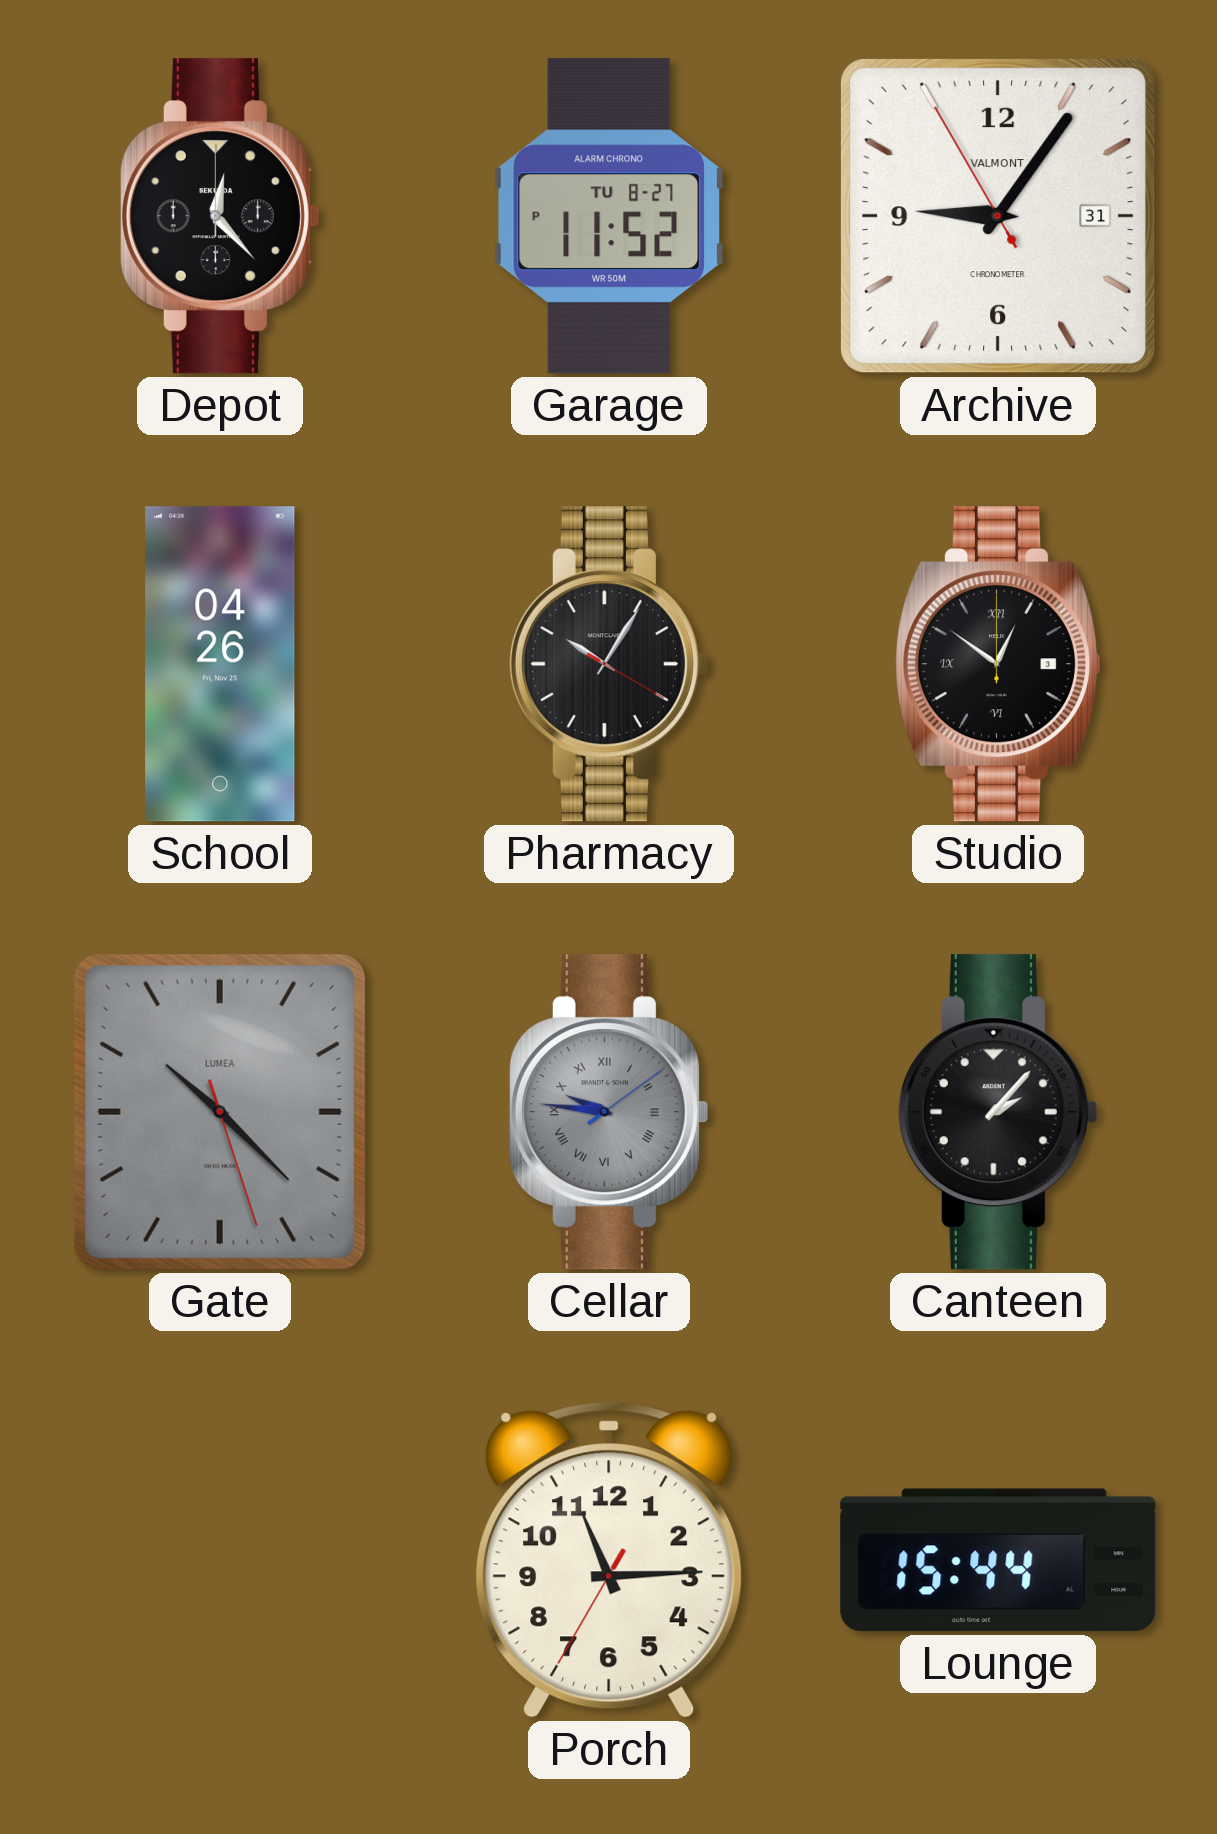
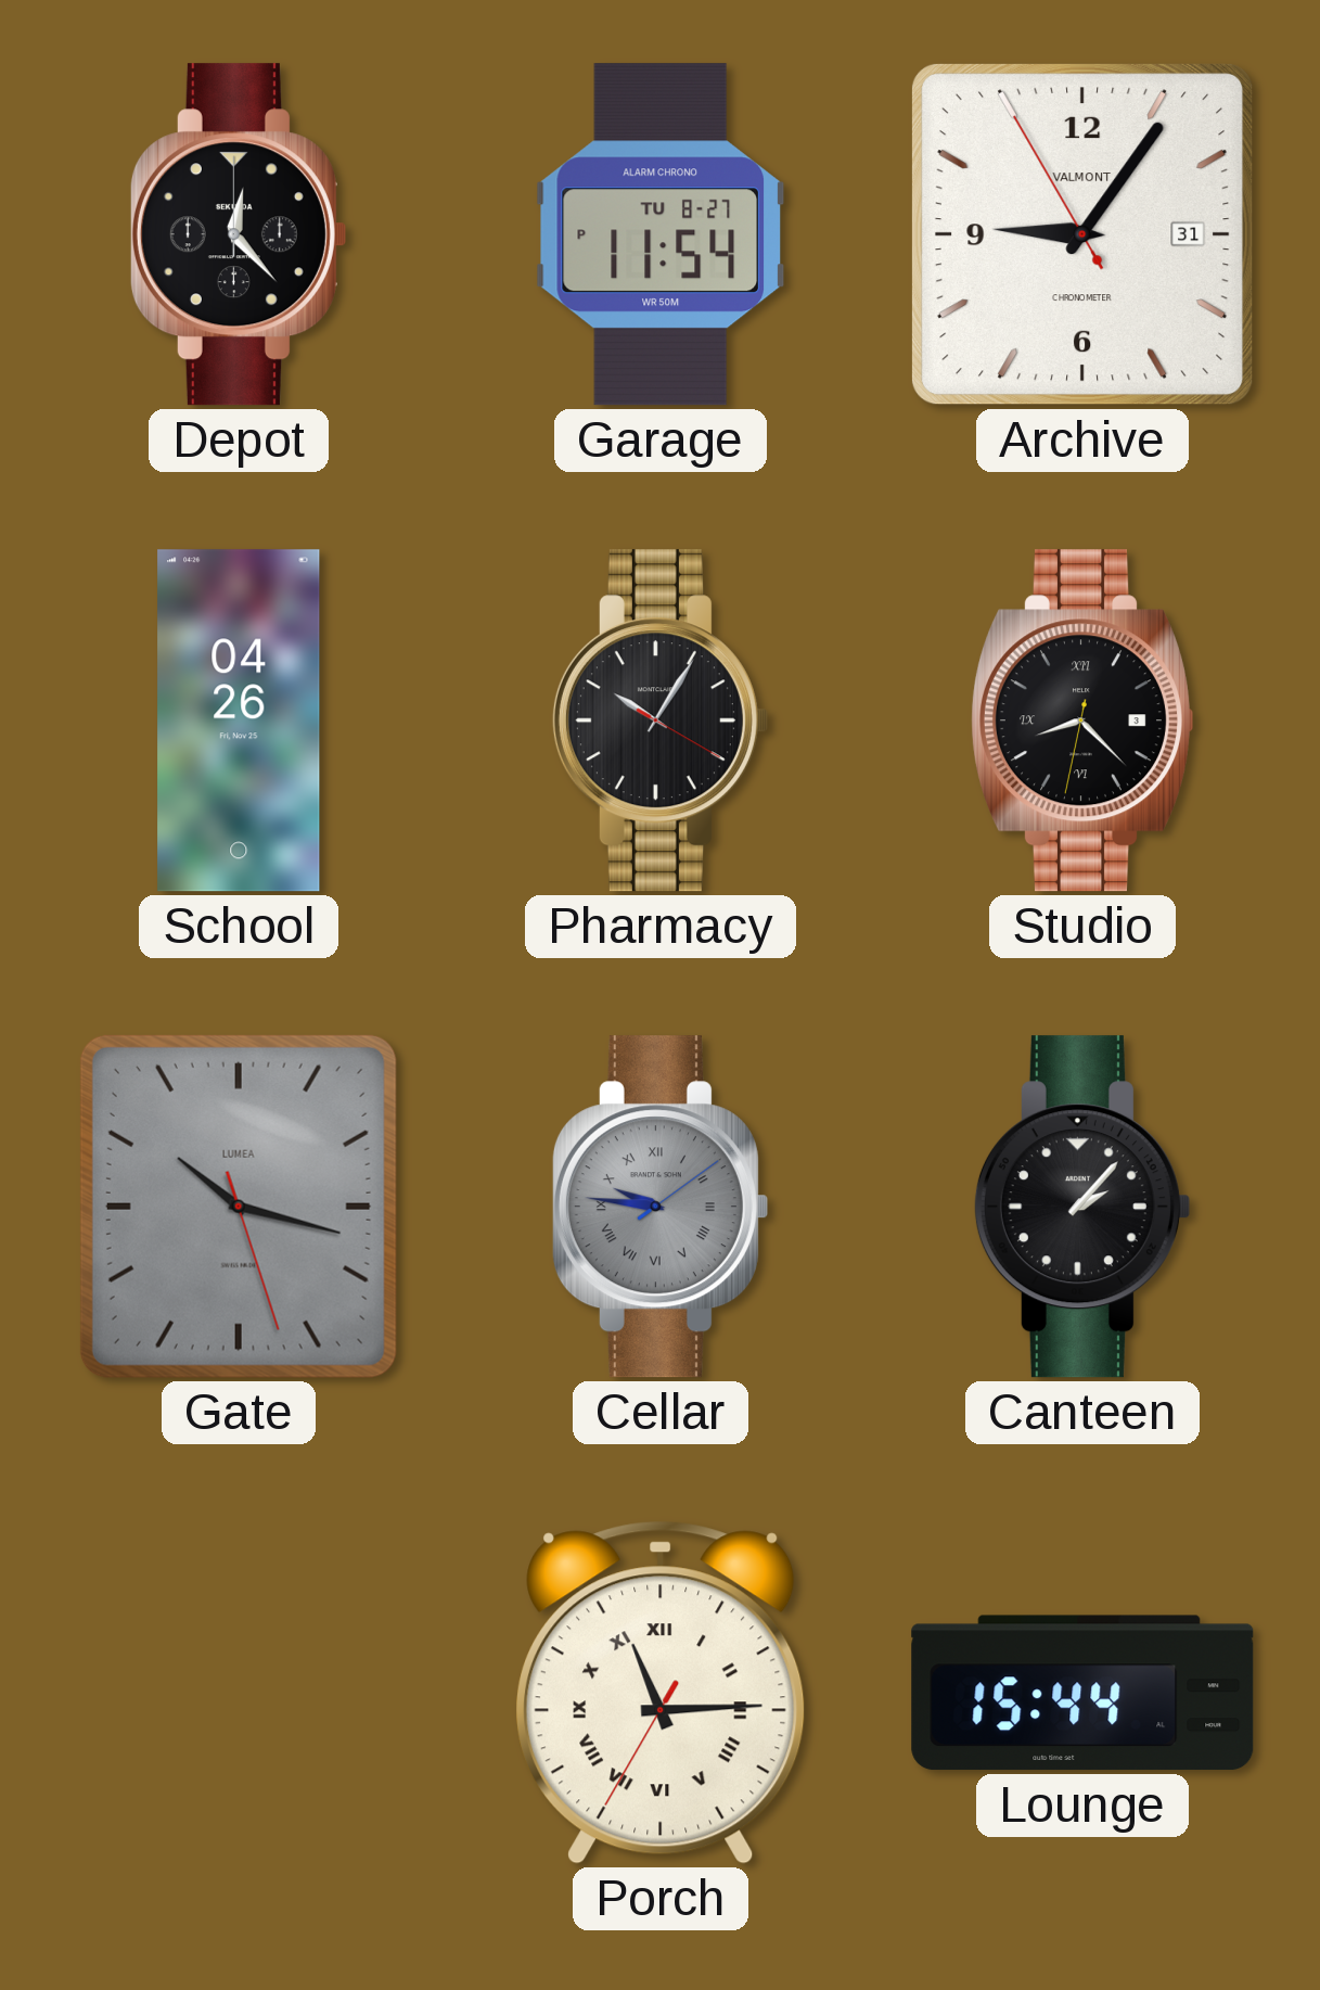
Garage: 11:52 -> 11:54 (659, 234)
Studio: 12:51 -> 8:22 (1081, 720)
Gate: 10:22 -> 10:17 (239, 1207)
Porch numerals: Arabic -> Roman (661, 1693)
